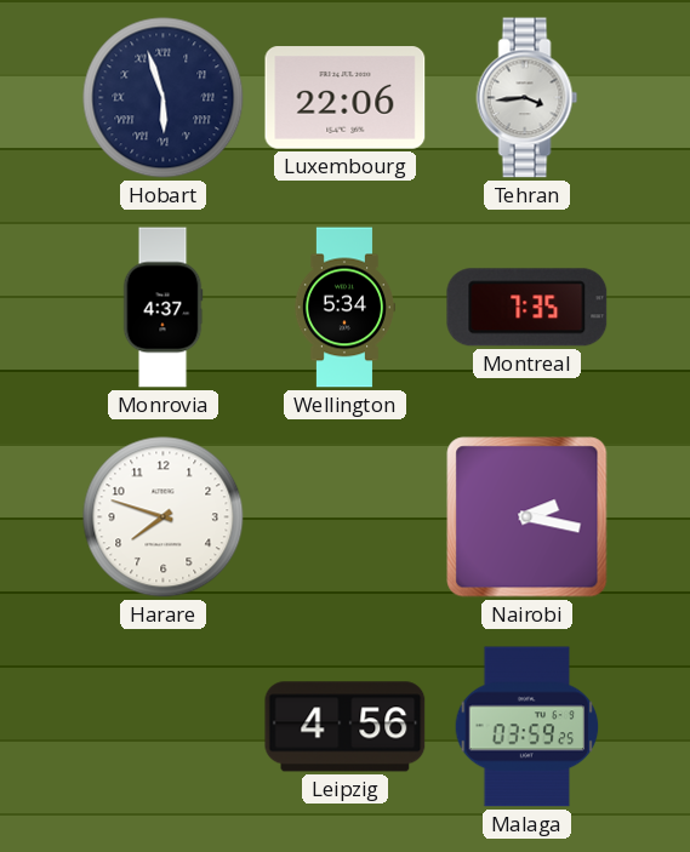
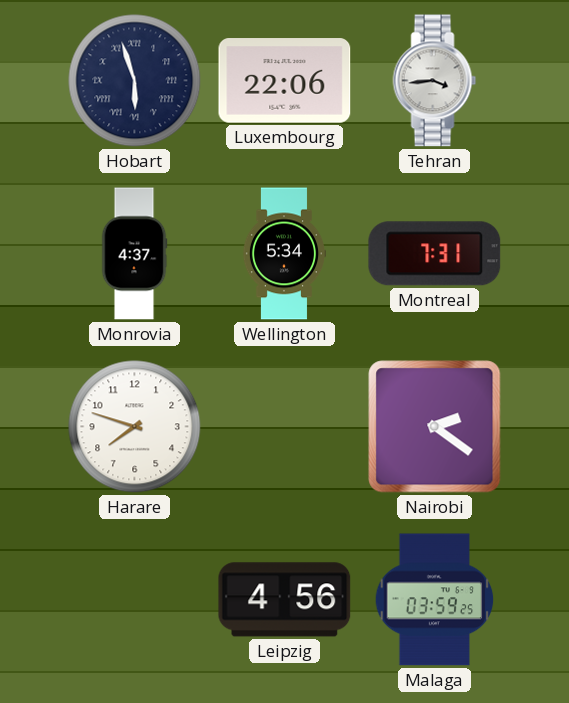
Montreal: 7:35 -> 7:31 (435, 254)
Nairobi: 2:17 -> 2:21 (435, 427)
